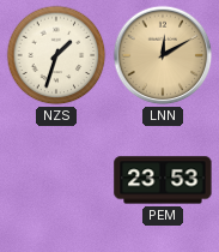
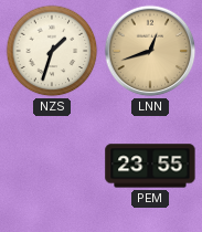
LNN: 12:10 -> 12:42 (150, 51)
PEM: 23:53 -> 23:55 (150, 166)
